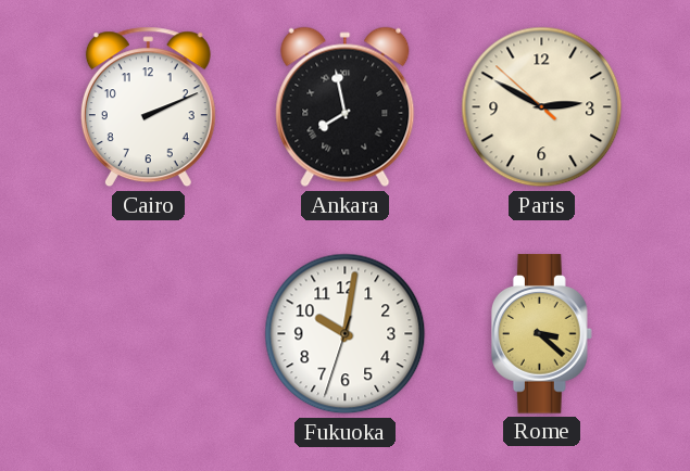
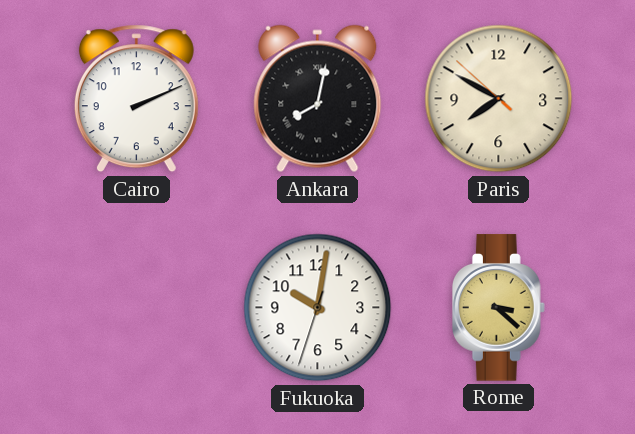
Ankara: 7:58 -> 8:02 (318, 99)
Paris: 2:49 -> 7:49 (499, 99)
